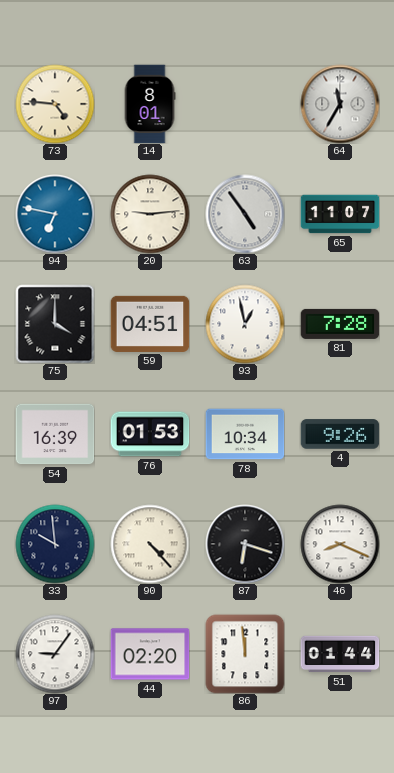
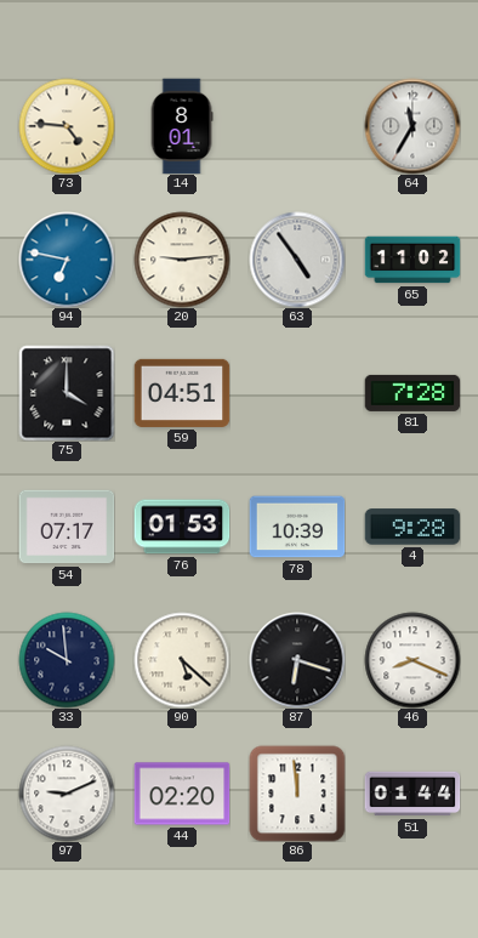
65: 11:07 -> 11:02 (412, 260)
93: 12:58 -> none (245, 324)
54: 16:39 -> 07:17 (67, 527)
78: 10:34 -> 10:39 (297, 527)
4: 9:26 -> 9:28 (412, 527)
90: 4:23 -> 5:22 (182, 660)
97: 9:06 -> 9:11 (67, 794)
